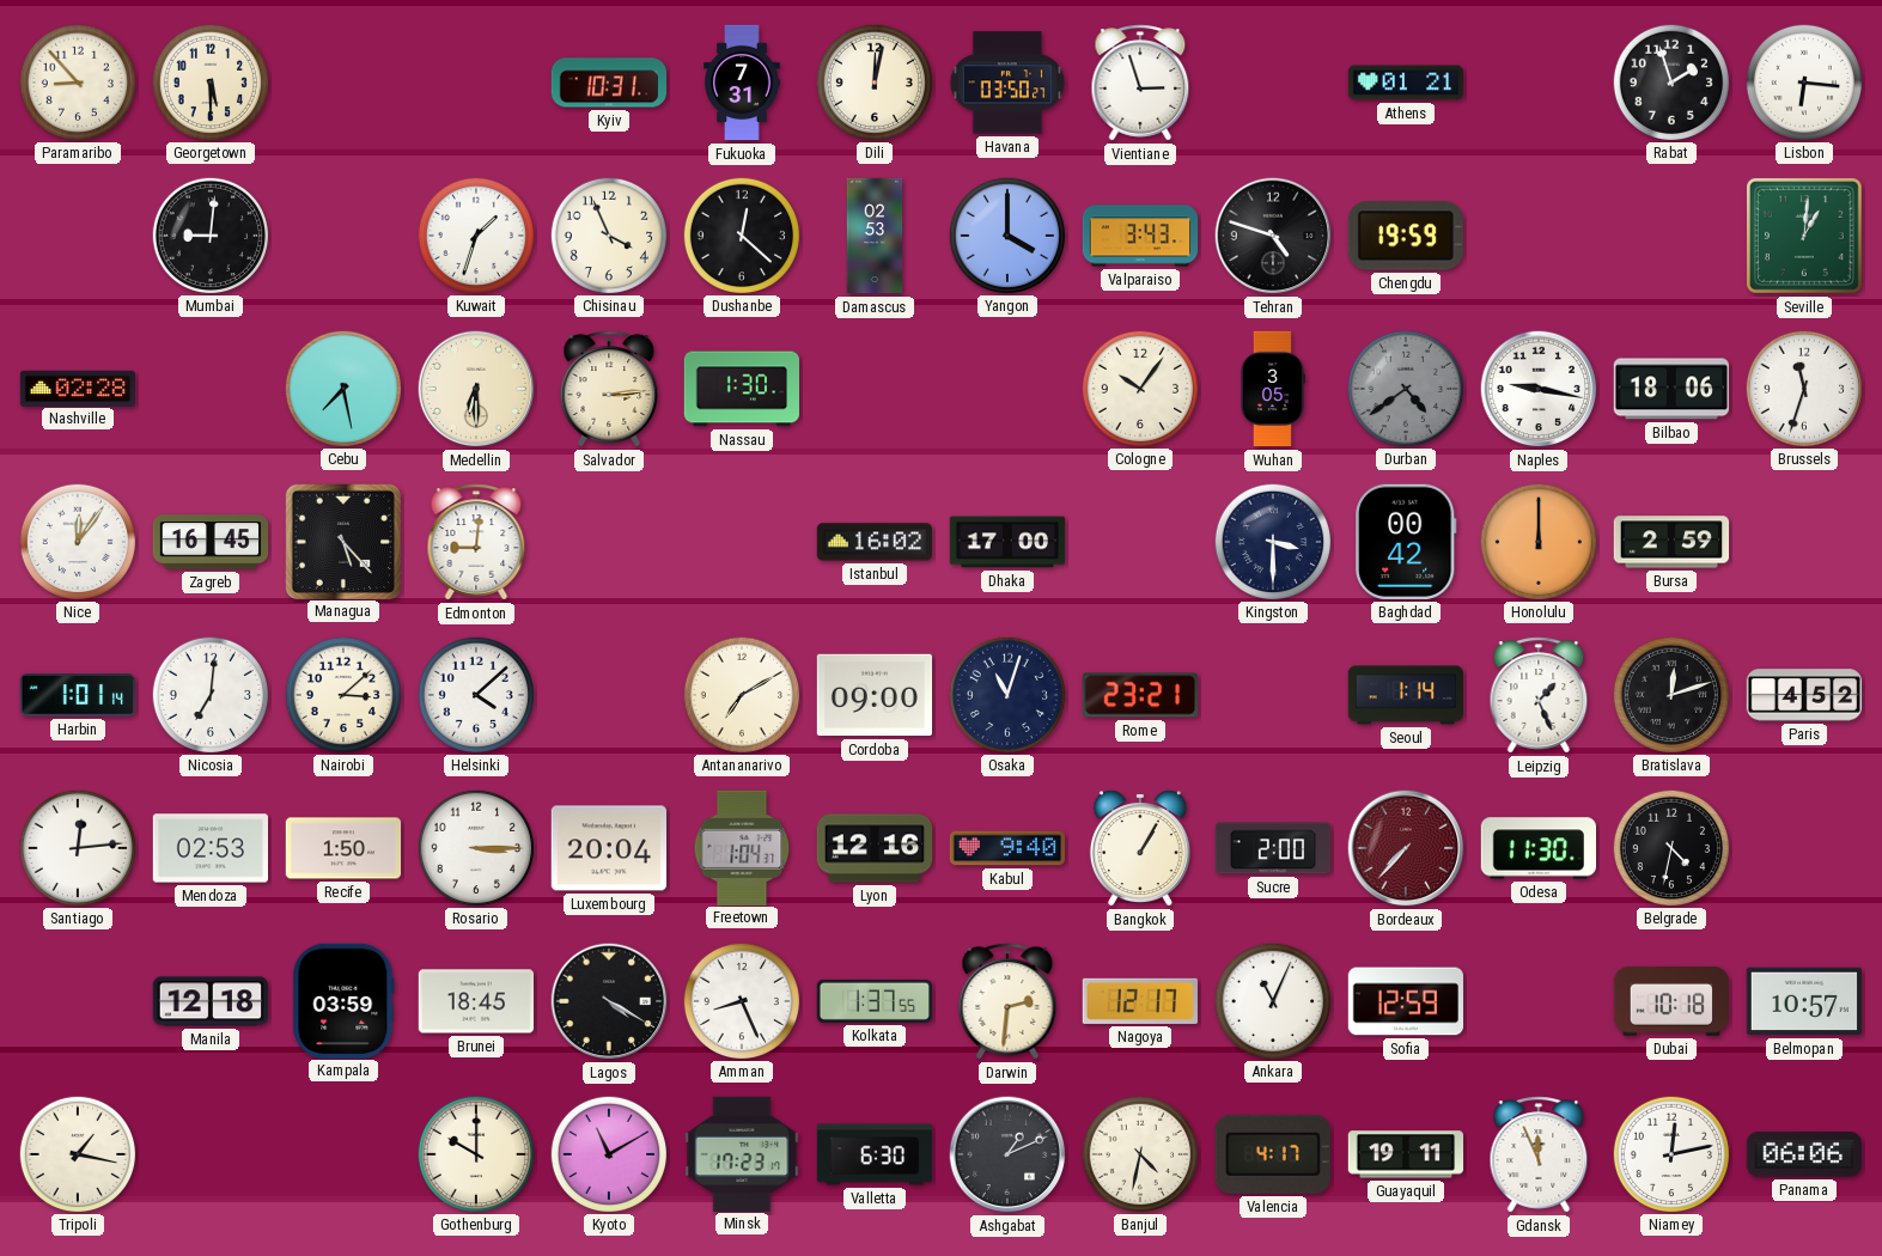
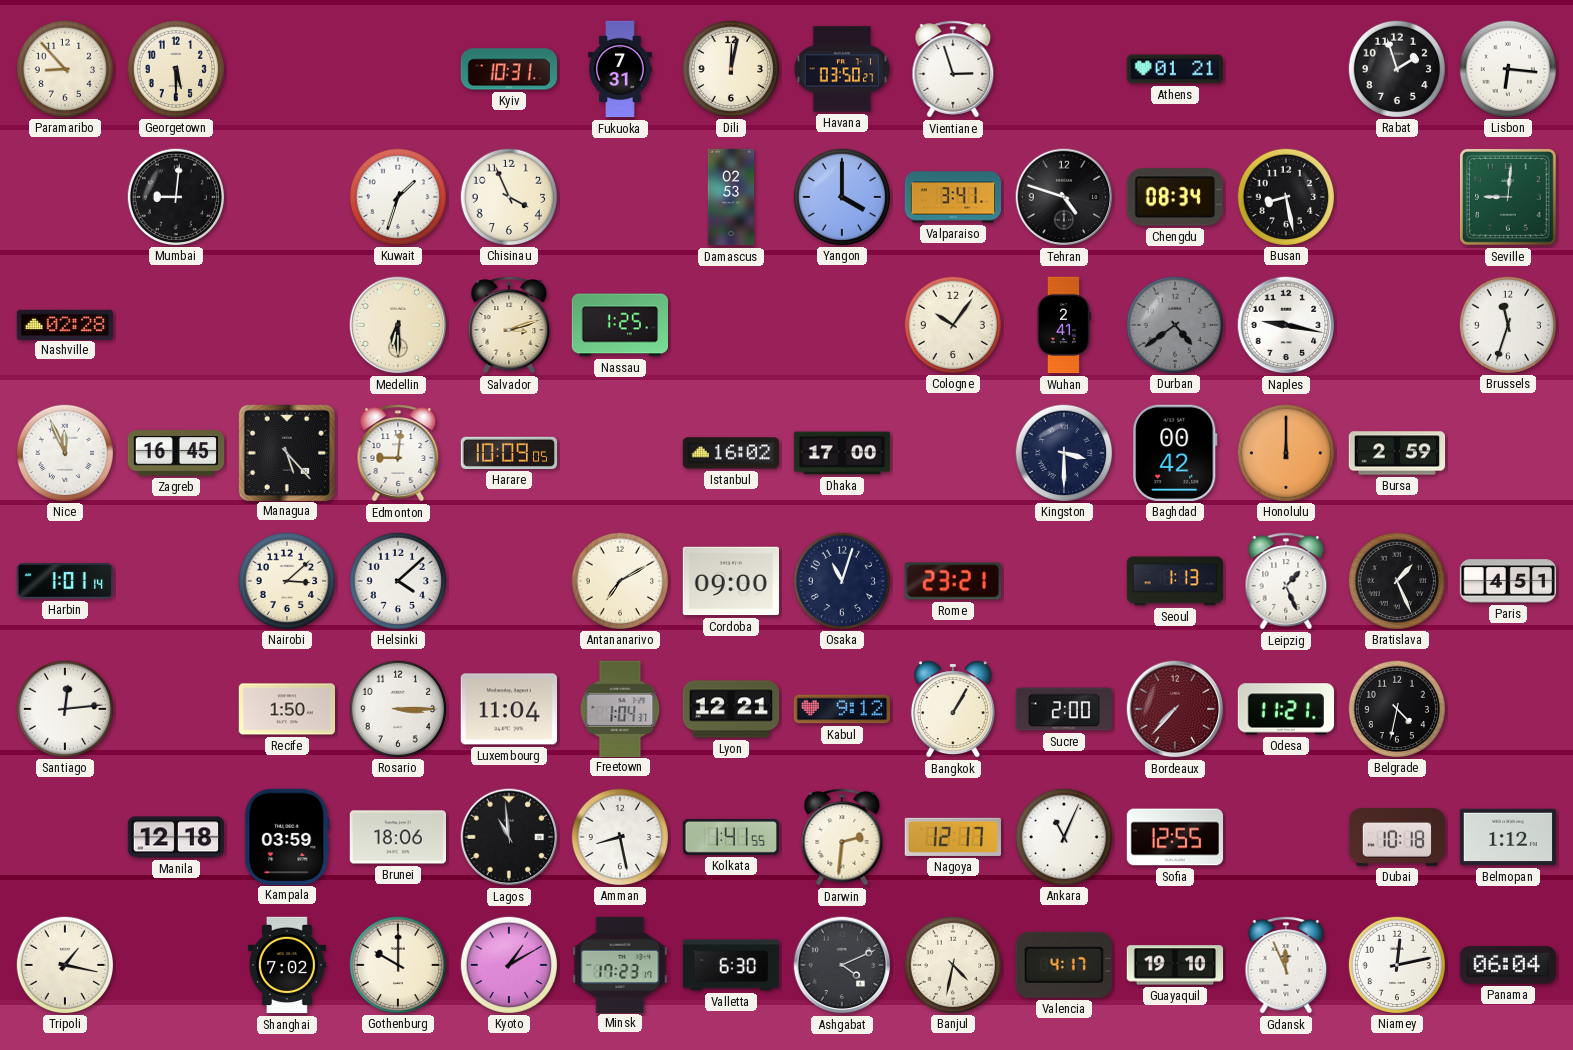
Dushanbe: 12:22 -> none (741, 234)
Valparaiso: 3:43 -> 3:41 (953, 197)
Chengdu: 19:59 -> 08:34 (1175, 197)
Busan: none -> 8:28 (1285, 196)
Seville: 1:01 -> 9:01 (1508, 197)
Cebu: 7:28 -> none (342, 388)
Salvador: 3:14 -> 3:12 (509, 325)
Nassau: 1:30 -> 1:25 (619, 325)
Wuhan: 3:05 -> 2:41 (1063, 325)
Bilbao: 18:06 -> none (1670, 389)
Nice: 12:06 -> 11:56 (64, 452)
Harare: none -> 10:09 (509, 453)
Nicosia: 7:01 -> none (209, 694)
Seoul: 1:14 -> 1:13 (1175, 581)
Bratislava: 12:12 -> 1:26 (1396, 580)
Paris: 4:52 -> 4:51 (1508, 581)
Mendoza: 02:53 -> none (209, 848)
Luxembourg: 20:04 -> 11:04 (508, 709)
Lyon: 12:16 -> 12:21 (731, 709)
Kabul: 9:40 -> 9:12 (841, 709)
Odesa: 11:30 -> 11:21 (1285, 709)
Brunei: 18:45 -> 18:06 (397, 837)
Lagos: 4:20 -> 10:59 (509, 837)
Amman: 8:26 -> 8:28 (619, 836)
Kolkata: 1:37 -> 1:41 (731, 837)
Sofia: 12:59 -> 12:55 (1175, 837)
Belmopan: 10:57 -> 1:12 (1507, 837)
Shanghai: none -> 7:02 (288, 965)
Kyoto: 11:10 -> 1:10 (508, 964)
Ashgabat: 1:11 -> 4:11 (842, 965)
Guayaquil: 19:11 -> 19:10 (1175, 965)
Panama: 06:06 -> 06:04 (1508, 965)
